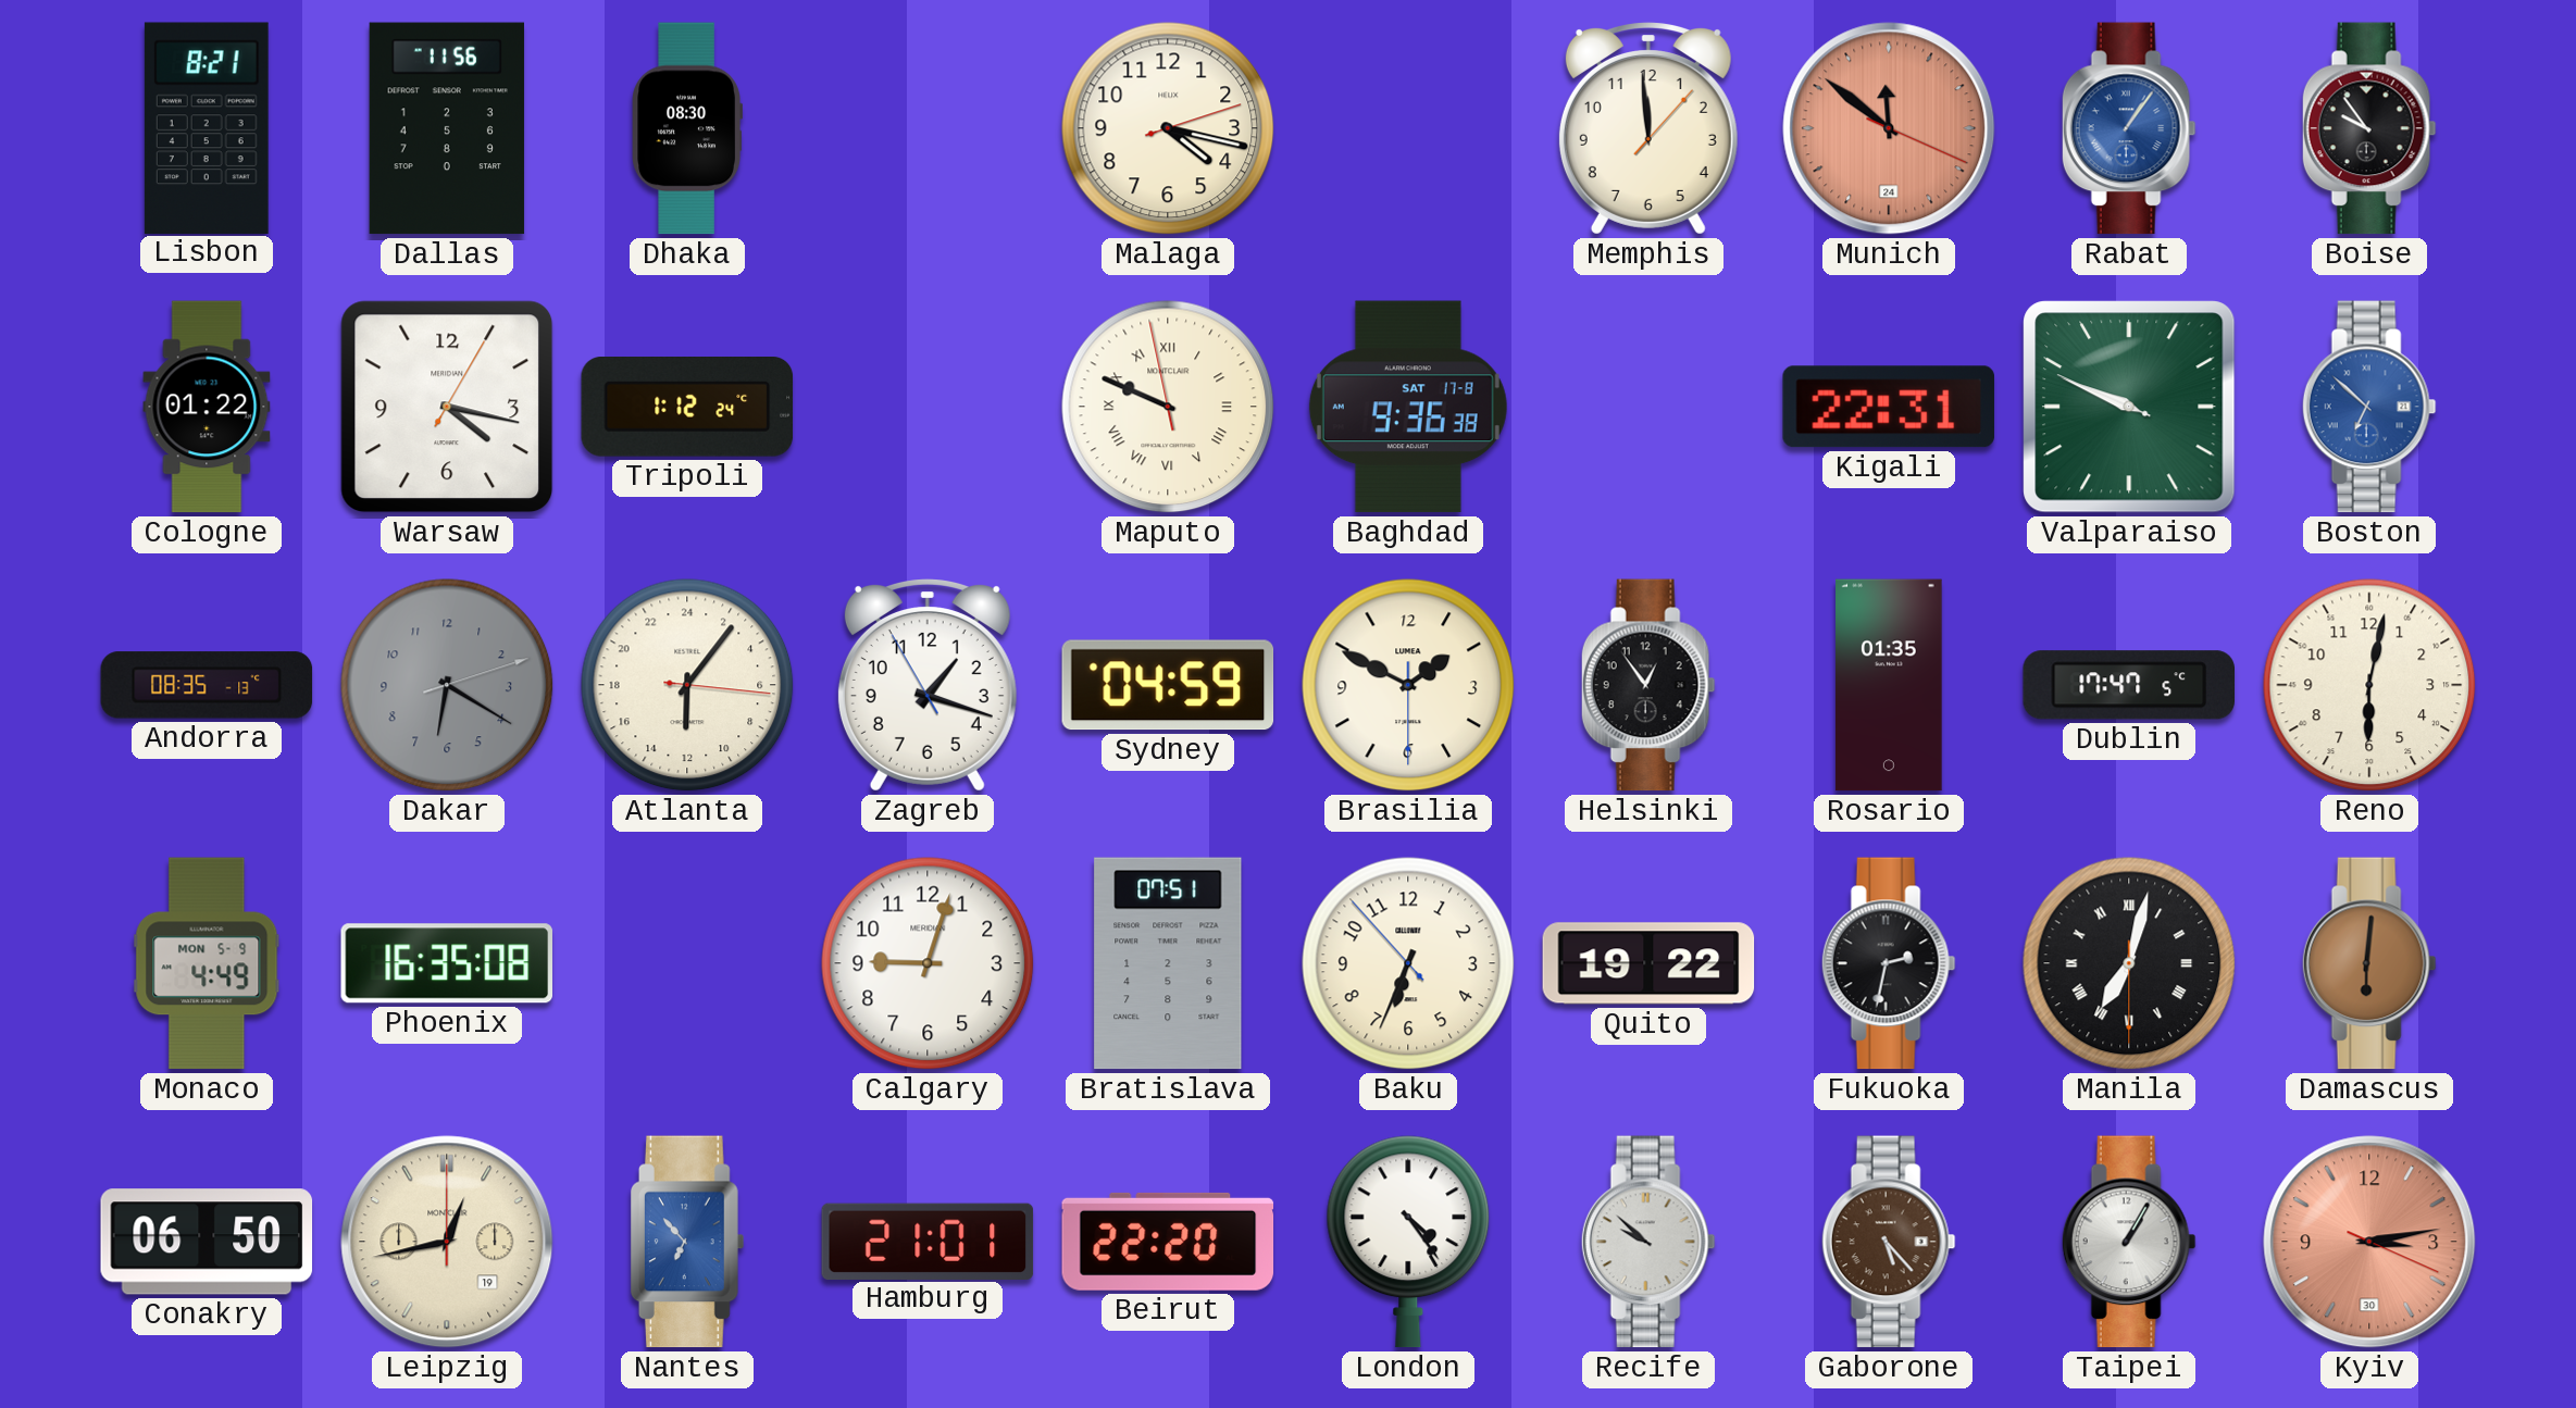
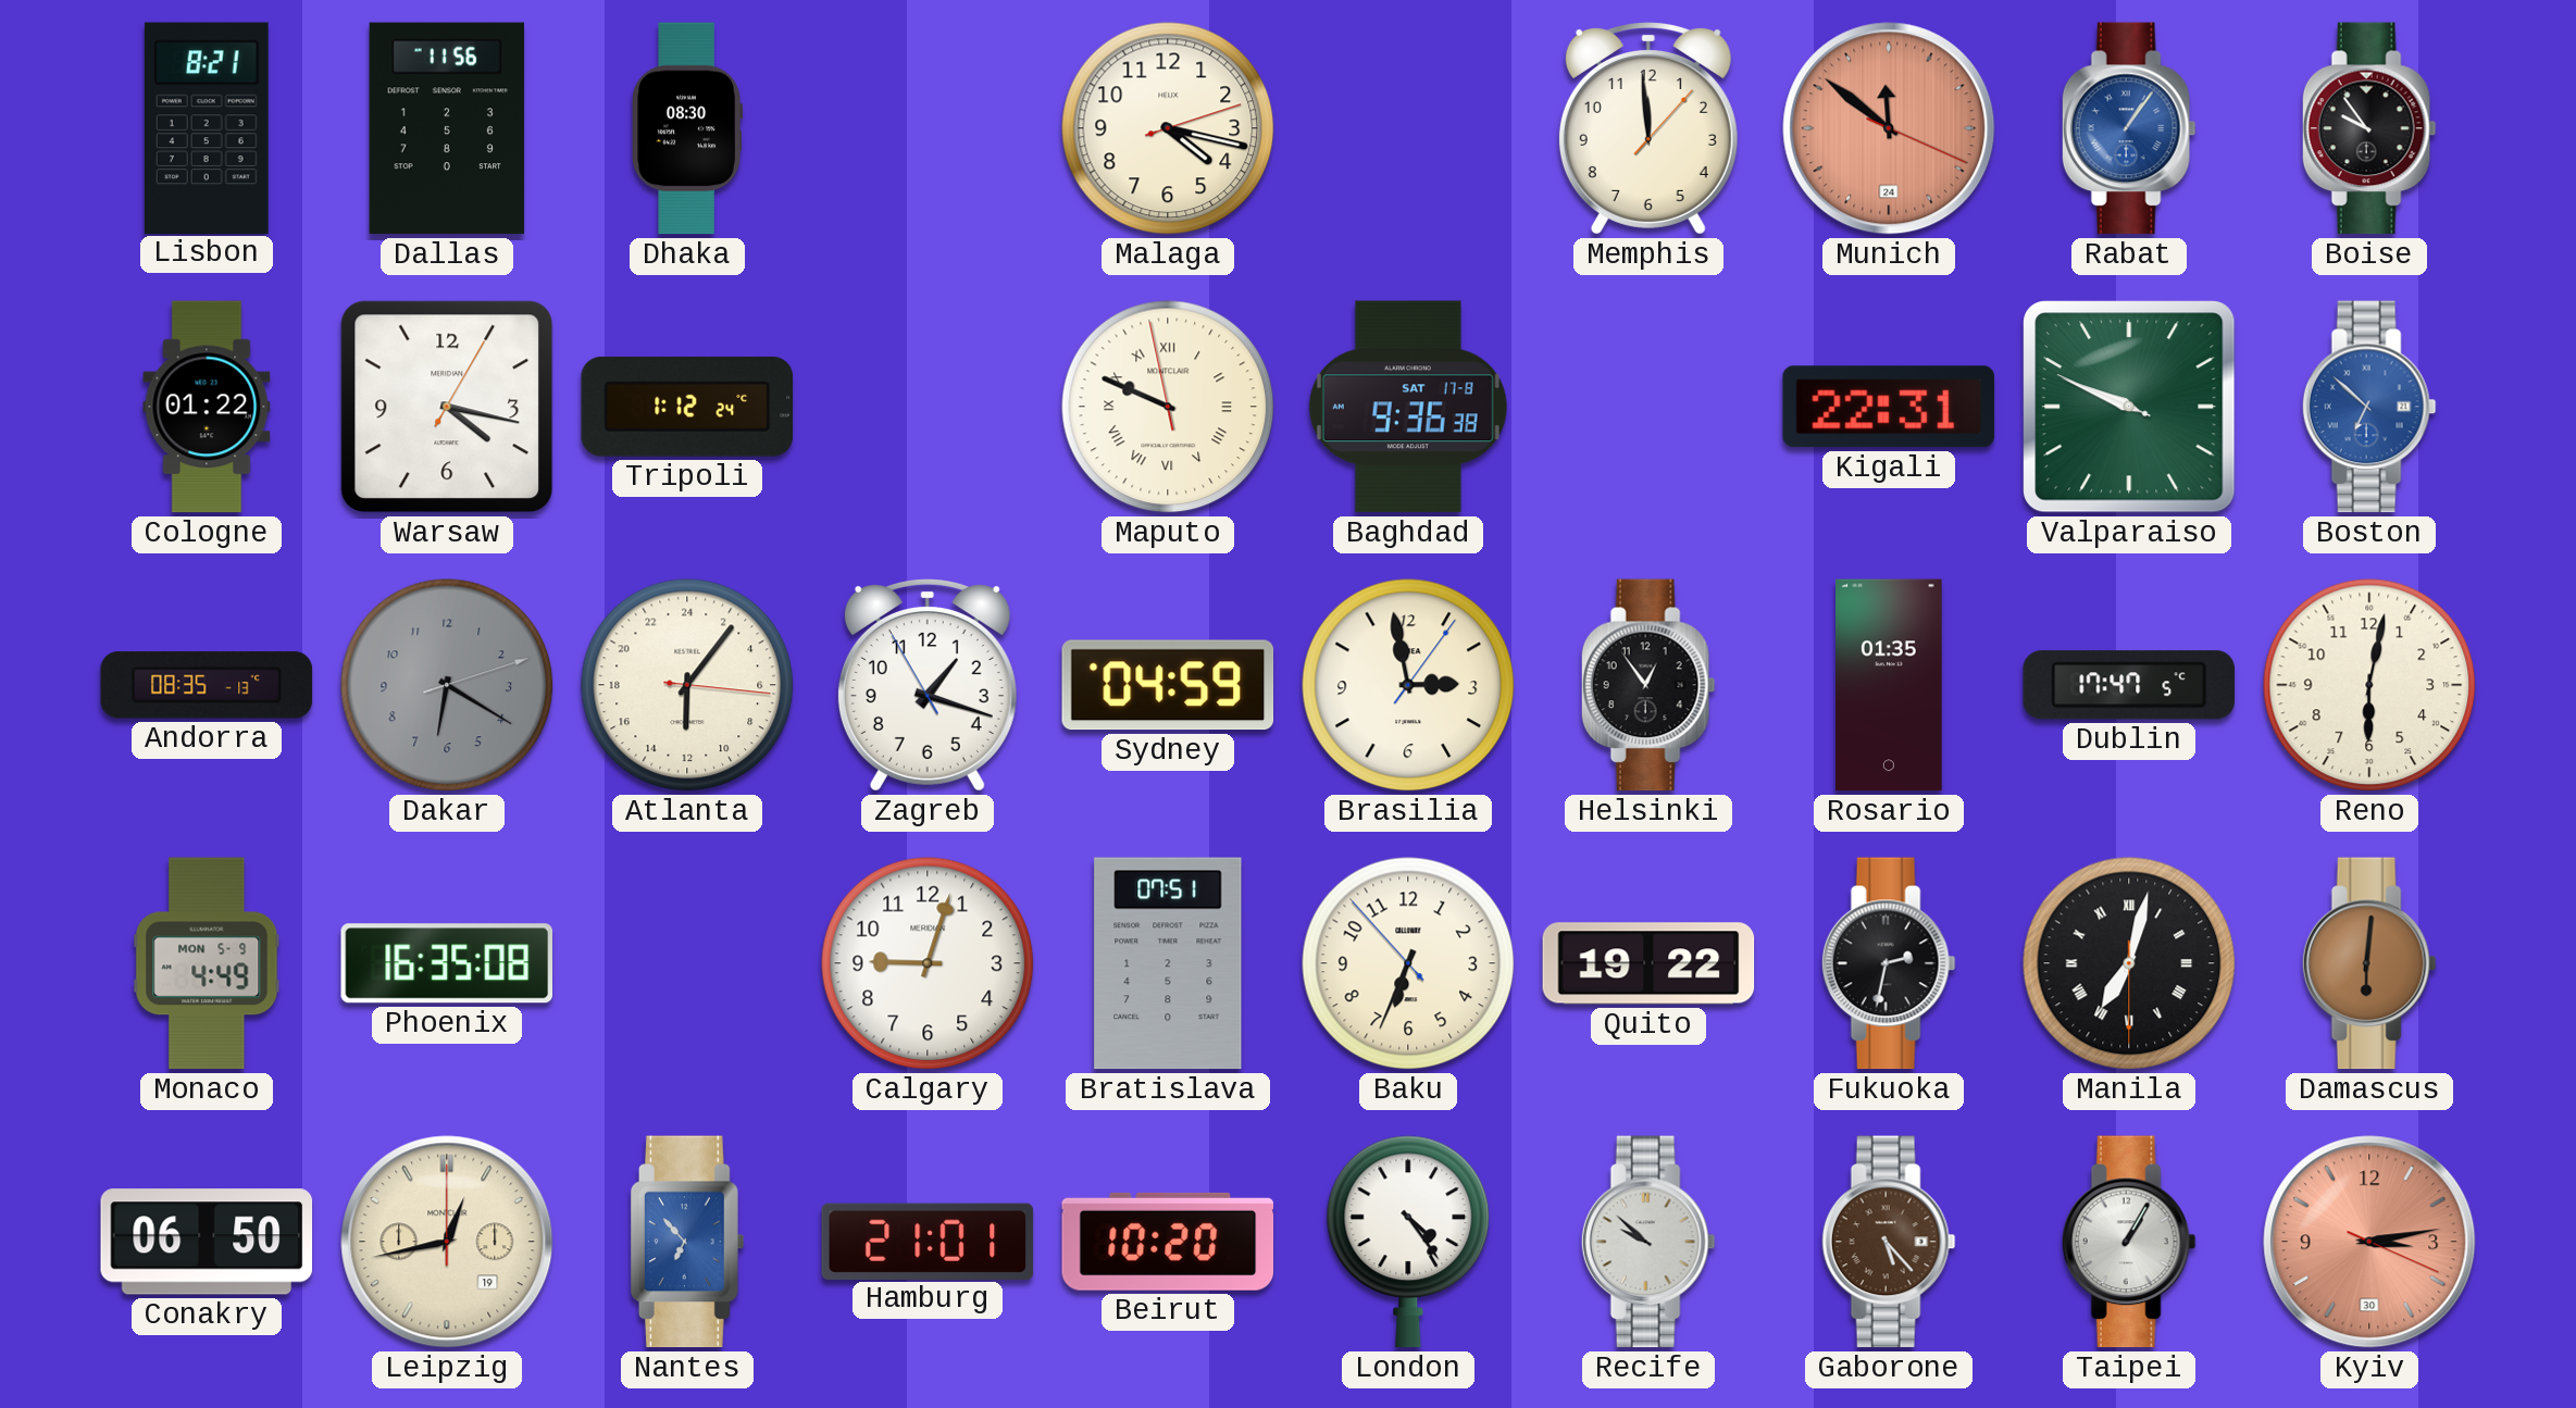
Brasilia: 1:49 -> 2:58 (1408, 685)
Beirut: 22:20 -> 10:20 (1168, 1242)
